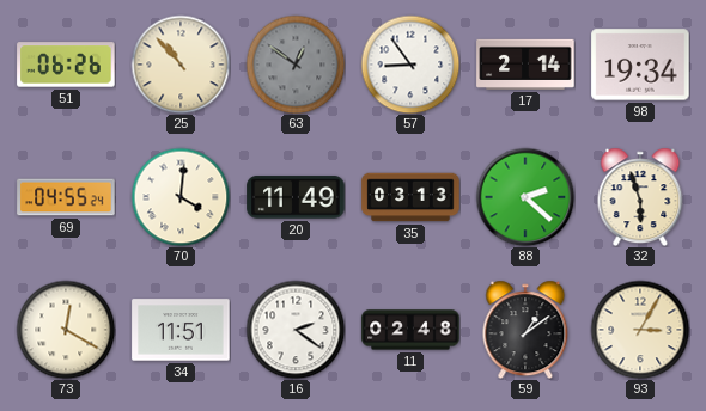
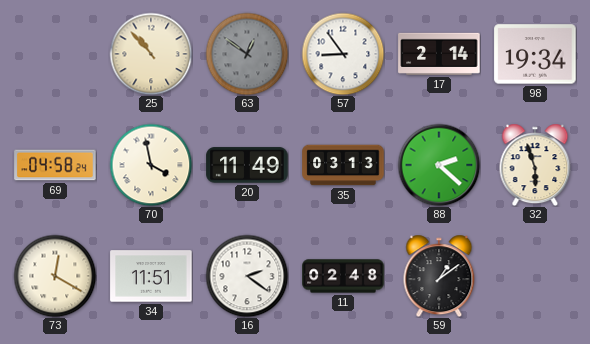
51: 06:26 -> none (66, 65)
69: 04:55 -> 04:58 (55, 165)
70: 4:01 -> 3:58 (151, 165)
93: 3:05 -> none (640, 330)
